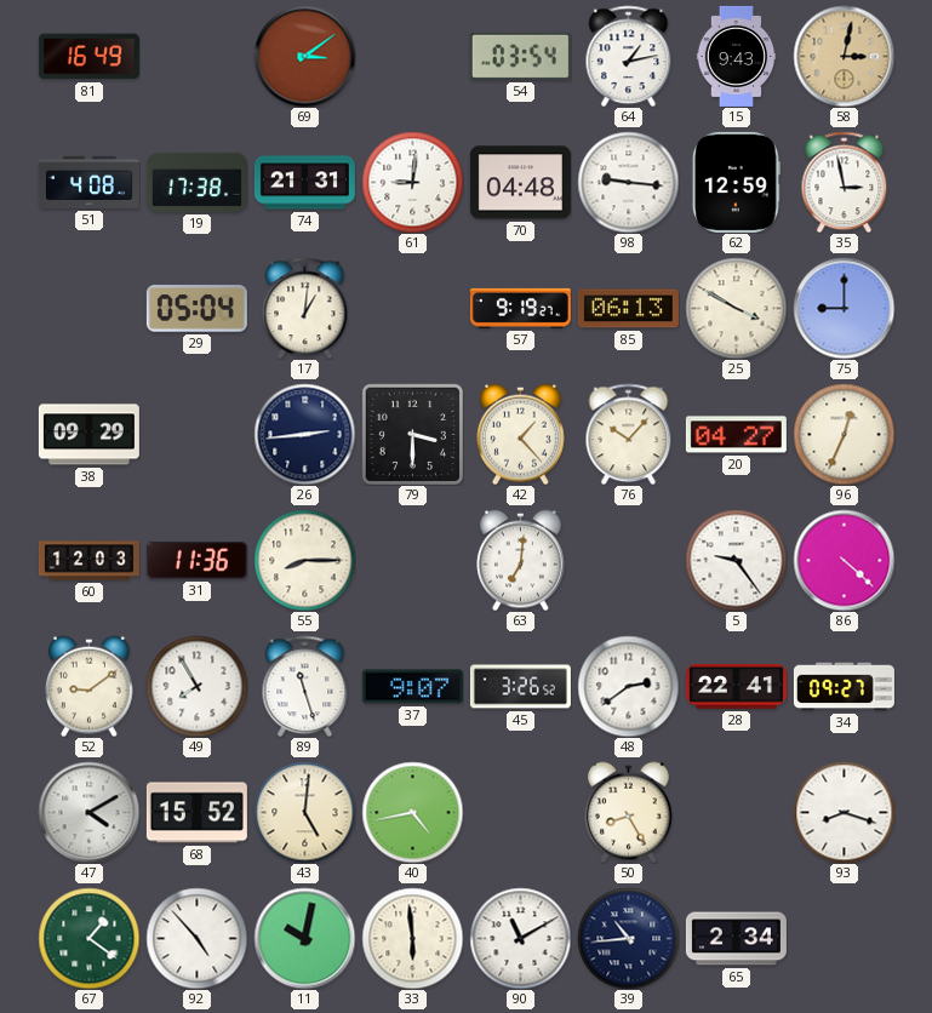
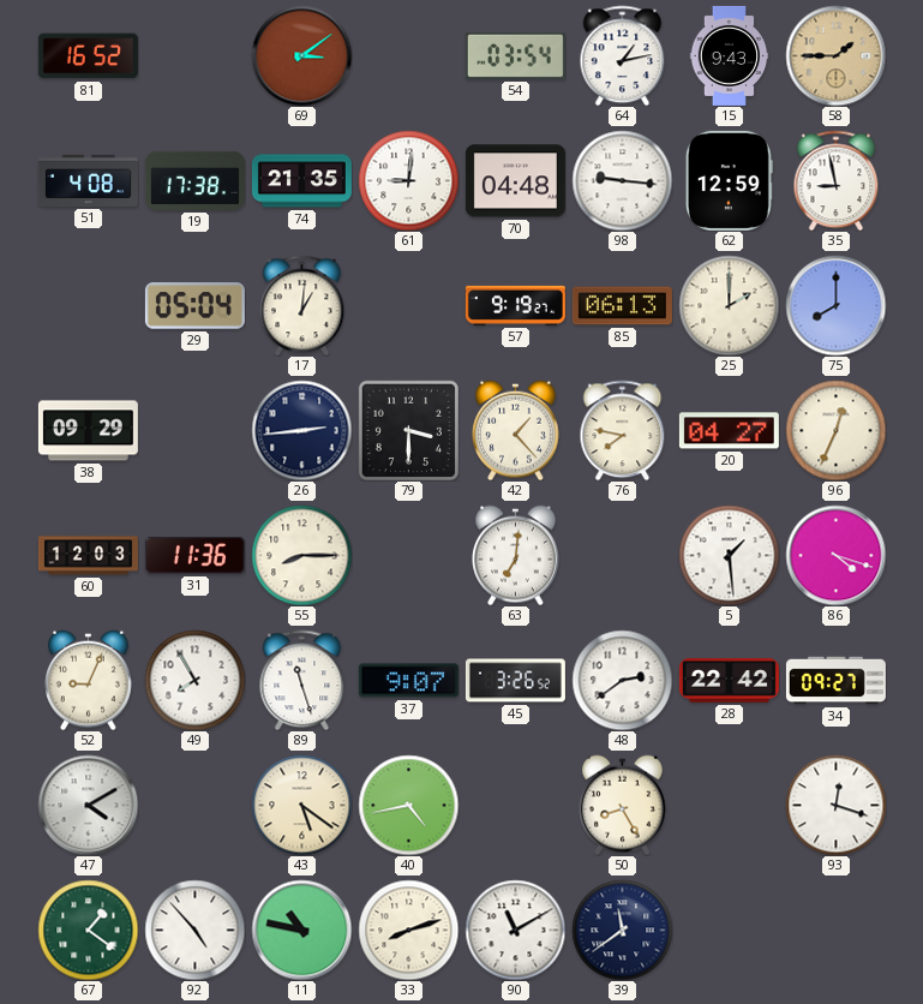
81: 16:49 -> 16:52 (88, 56)
58: 3:02 -> 1:45 (835, 55)
74: 21:31 -> 21:35 (301, 181)
35: 2:58 -> 8:58 (837, 180)
25: 3:50 -> 2:00 (729, 305)
75: 9:00 -> 8:00 (835, 305)
76: 10:07 -> 7:47 (623, 430)
5: 9:24 -> 1:29 (729, 555)
86: 4:22 -> 4:18 (835, 555)
52: 9:09 -> 9:04 (89, 680)
28: 22:41 -> 22:42 (729, 681)
68: 15:52 -> none (196, 813)
43: 5:01 -> 5:21 (301, 805)
93: 8:18 -> 12:18 (835, 805)
11: 10:02 -> 10:47 (301, 930)
33: 5:59 -> 8:12 (408, 930)
39: 10:44 -> 11:39 (622, 930)
65: 2:34 -> none (736, 939)
